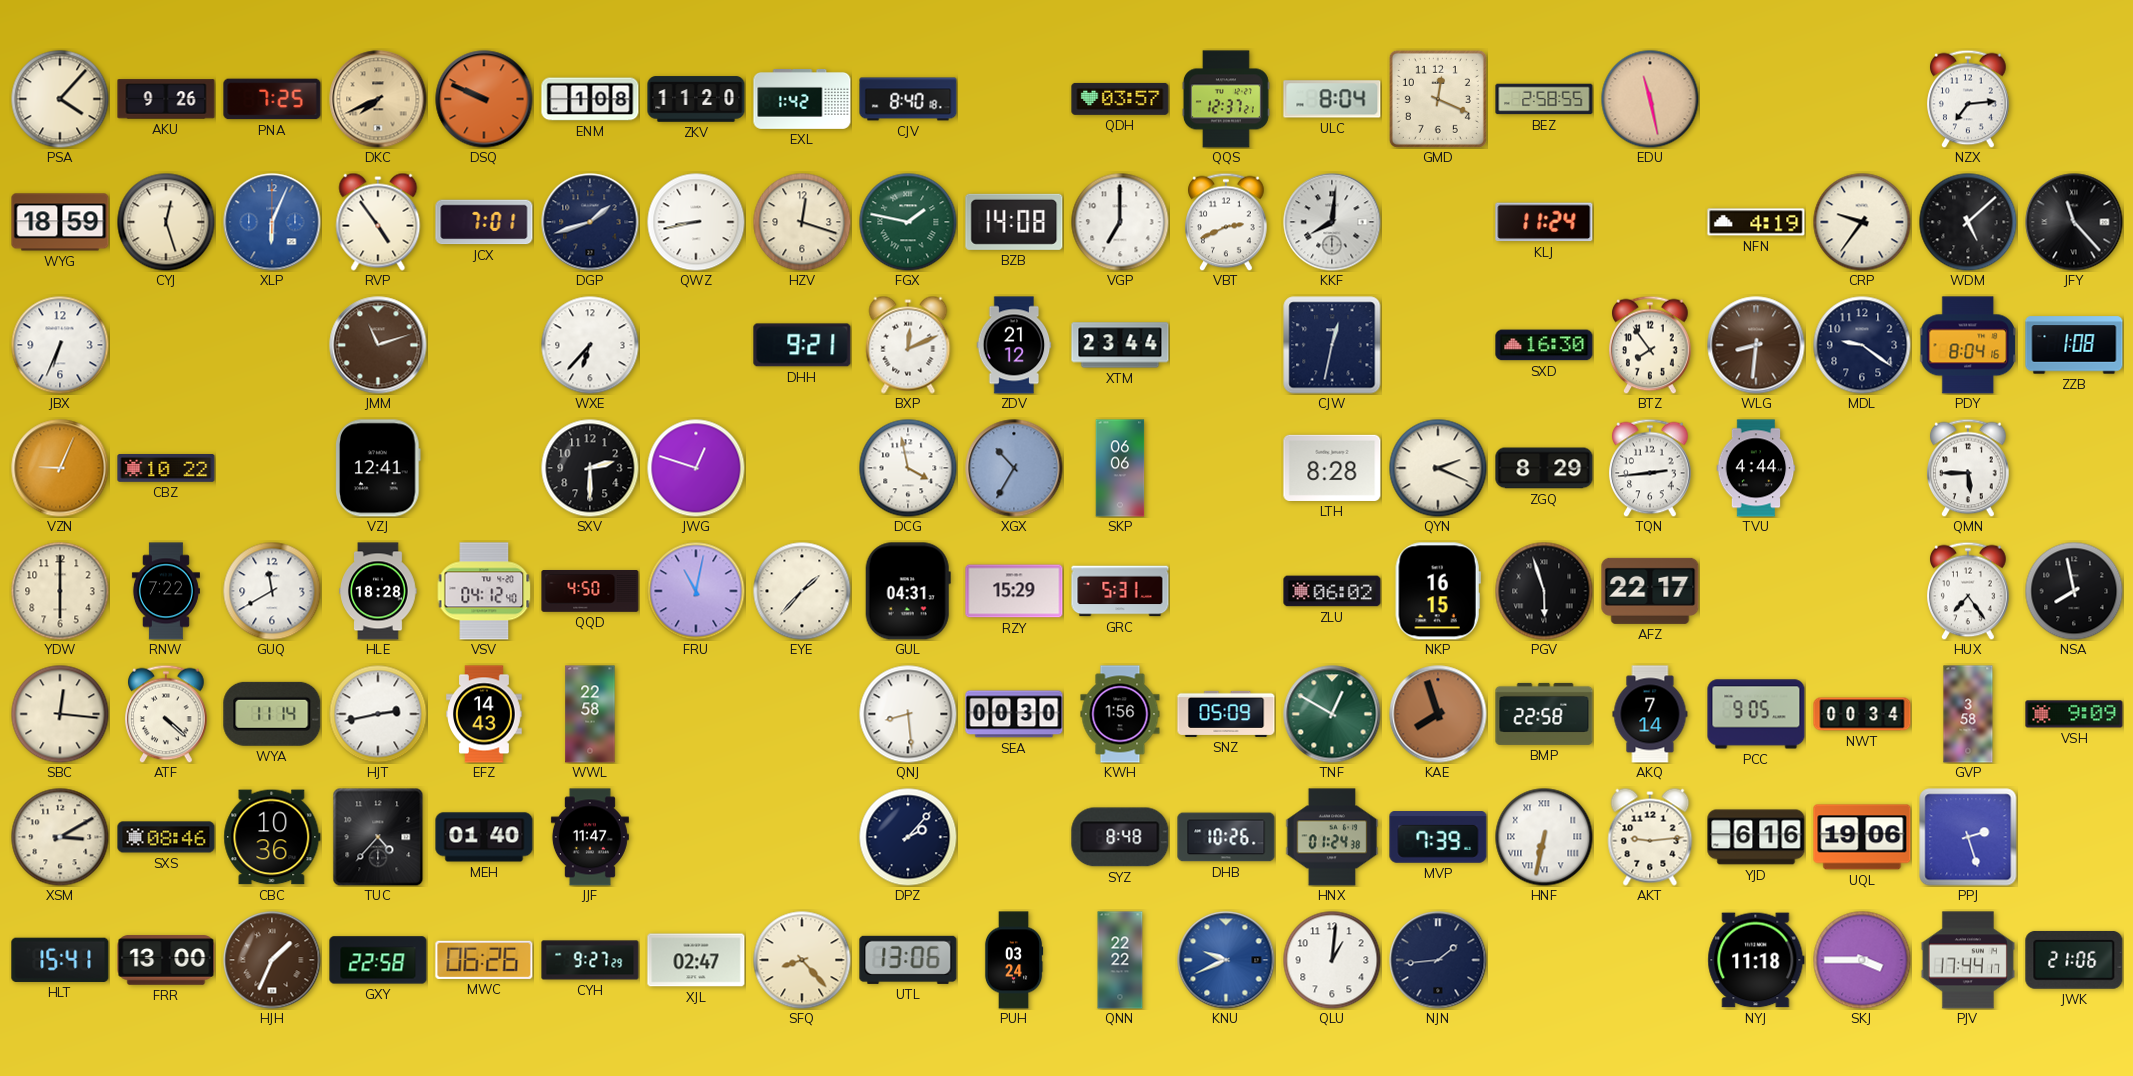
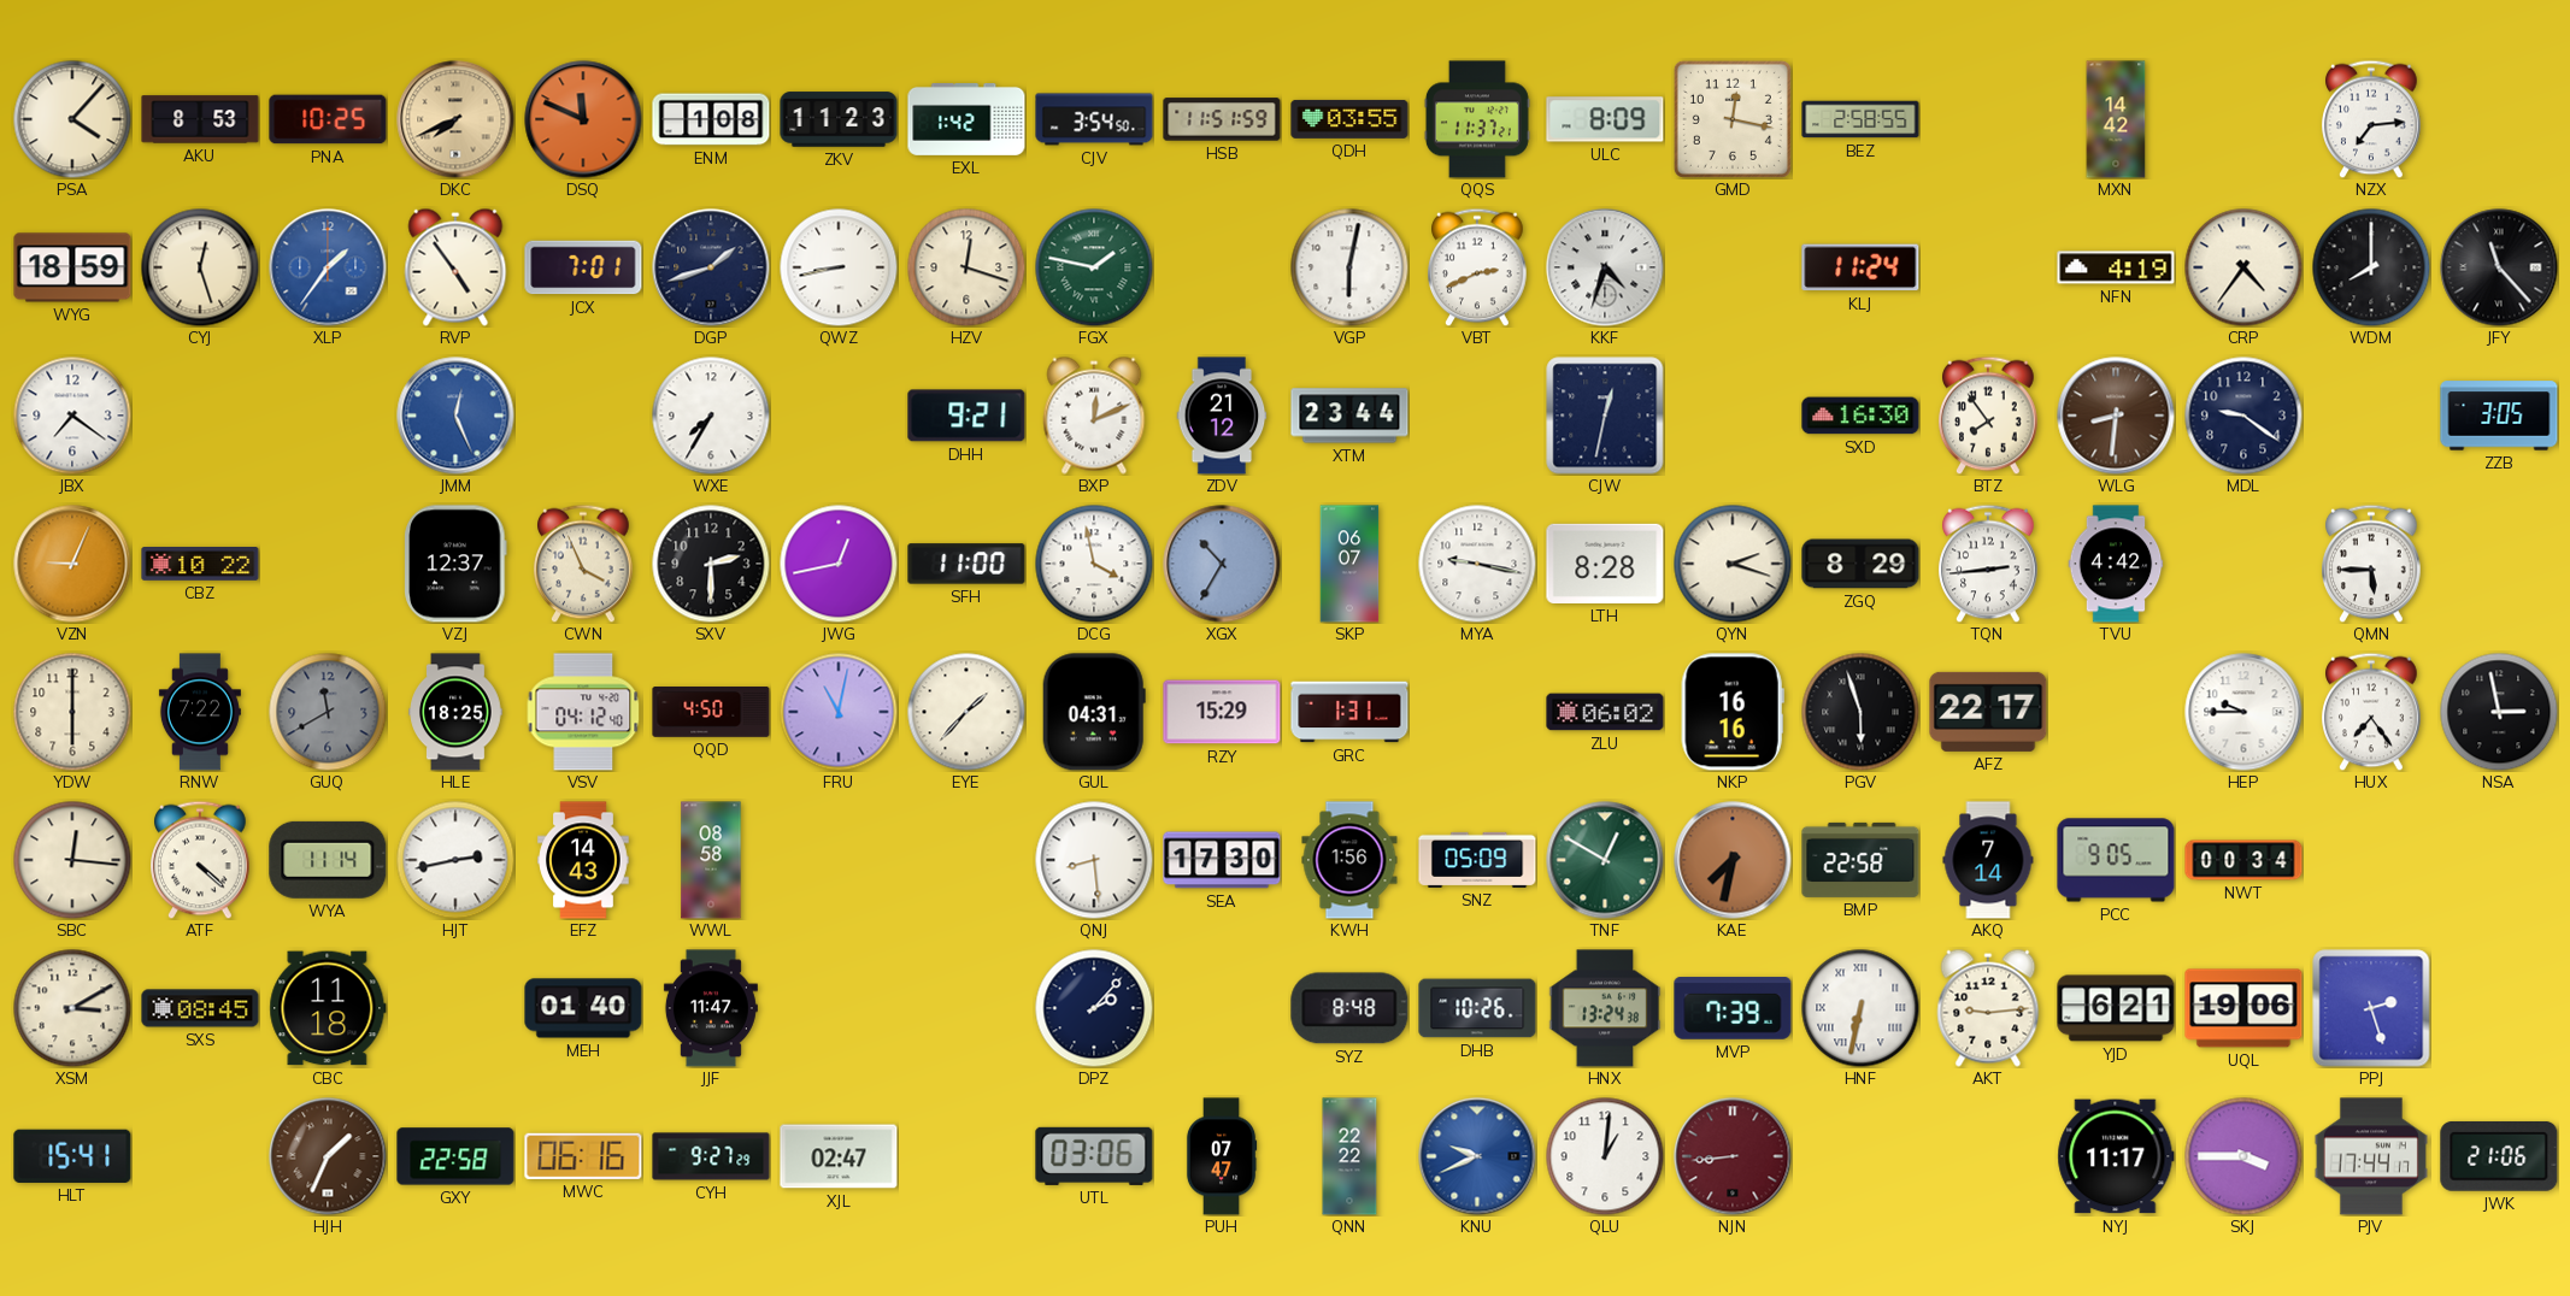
AKU: 9:26 -> 8:53 (200, 119)
PNA: 7:25 -> 10:25 (328, 119)
DSQ: 9:49 -> 11:49 (583, 119)
ZKV: 11:20 -> 11:23 (839, 119)
CJV: 8:40 -> 3:54 (1094, 119)
HSB: none -> 11:51 (1222, 119)
QDH: 03:57 -> 03:55 (1349, 119)
QQS: 12:37 -> 11:37 (1477, 119)
ULC: 8:04 -> 8:09 (1605, 119)
GMD: 12:19 -> 12:17 (1733, 119)
EDU: 11:28 -> none (1650, 99)
MXN: none -> 14:42 (2116, 119)
XLP: 6:04 -> 1:36 (328, 267)
BZB: 14:08 -> none (1014, 222)
VGP: 7:00 -> 6:02 (1349, 267)
KKF: 8:01 -> 4:33 (1605, 267)
CRP: 9:36 -> 4:36 (2243, 267)
WDM: 5:08 -> 8:00 (2371, 267)
JBX: 6:34 -> 7:21 (72, 416)
JMM: 11:12 -> 12:26 (455, 416)
JMM dial: brown -> blue (455, 416)
WXE: 6:37 -> 7:35 (711, 416)
PDY: 8:04 -> none (1968, 345)
ZZB: 1:08 -> 3:05 (2499, 416)
VZJ: 12:41 -> 12:37 (455, 564)
CWN: none -> 3:56 (583, 564)
JWG: 12:48 -> 12:43 (839, 564)
SFH: none -> 11:00 (966, 564)
SKP: 06:06 -> 06:07 (1349, 564)
MYA: none -> 9:17 (1477, 564)
QYN: 2:19 -> 2:18 (1733, 564)
TVU: 4:44 -> 4:42 (2116, 564)
GUQ dial: white -> grey (328, 712)
HLE: 18:28 -> 18:25 (455, 712)
GRC: 5:31 -> 1:31 (1349, 712)
NKP: 16:15 -> 16:16 (1733, 712)
HEP: none -> 9:45 (2243, 712)
NSA: 7:58 -> 2:58 (2499, 712)
WWL: 22:58 -> 08:58 (711, 860)
SEA: 00:30 -> 17:30 (1222, 860)
KAE: 7:57 -> 7:32 (1733, 860)
GVP: 3:58 -> none (1968, 714)
VSH: 9:09 -> none (2074, 714)
SXS: 08:46 -> 08:45 (200, 1008)
CBC: 10:36 -> 11:18 (328, 1008)
TUC: 4:37 -> none (378, 837)
HNX: 01:24 -> 13:24 (1605, 1008)
YJD: 6:16 -> 6:21 (2116, 1008)
FRR: 13:00 -> none (166, 960)
MWC: 06:26 -> 06:16 (583, 1156)
SFQ: 8:23 -> none (802, 960)
UTL: 13:06 -> 03:06 (1094, 1156)
PUH: 03:24 -> 07:47 (1222, 1156)
NJN: 1:44 -> 8:44 (1733, 1156)
NJN dial: navy -> burgundy (1733, 1156)
NYJ: 11:18 -> 11:17 (2116, 1156)
